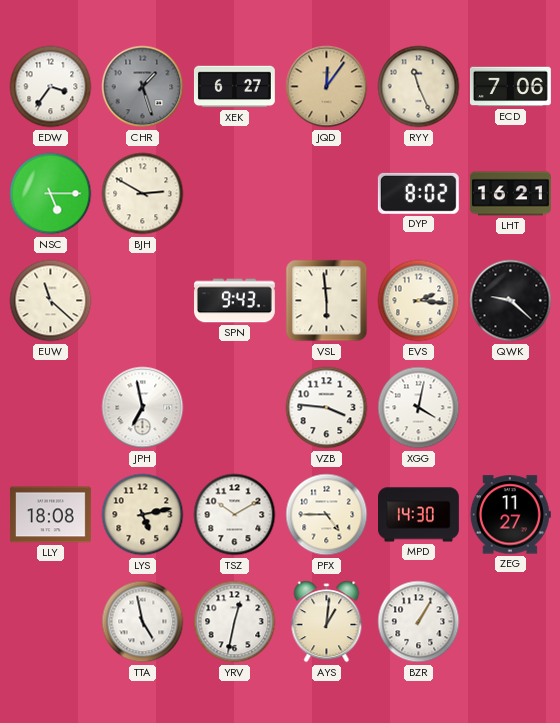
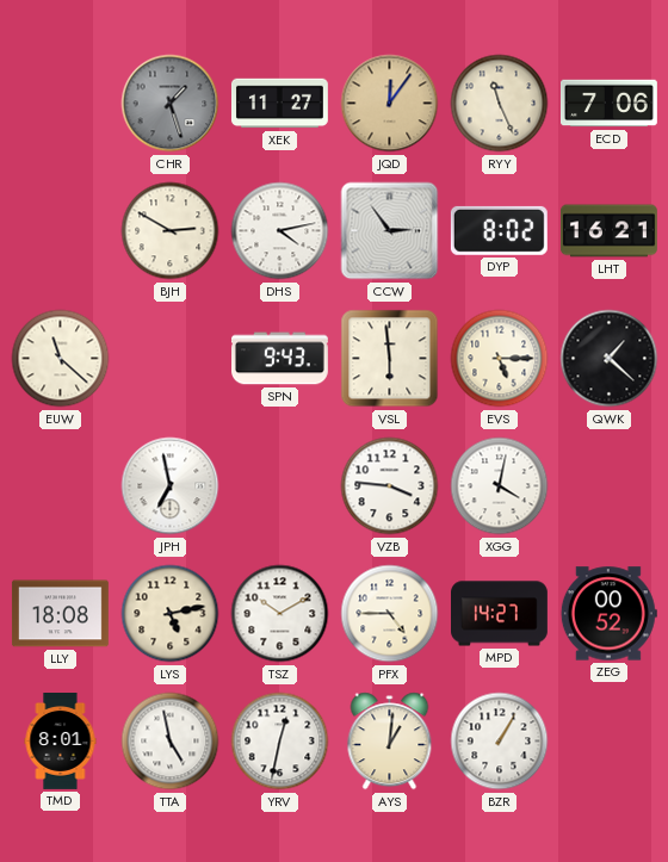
EDW: 3:36 -> none (51, 87)
XEK: 6:27 -> 11:27 (280, 104)
NSC: 5:15 -> none (51, 194)
DHS: none -> 4:13 (280, 231)
CCW: none -> 2:54 (390, 231)
EVS: 2:16 -> 5:15 (500, 359)
QWK: 9:22 -> 1:22 (610, 359)
MPD: 14:30 -> 14:27 (500, 614)
ZEG: 11:27 -> 00:52 (608, 614)
TMD: none -> 8:01 (61, 742)
